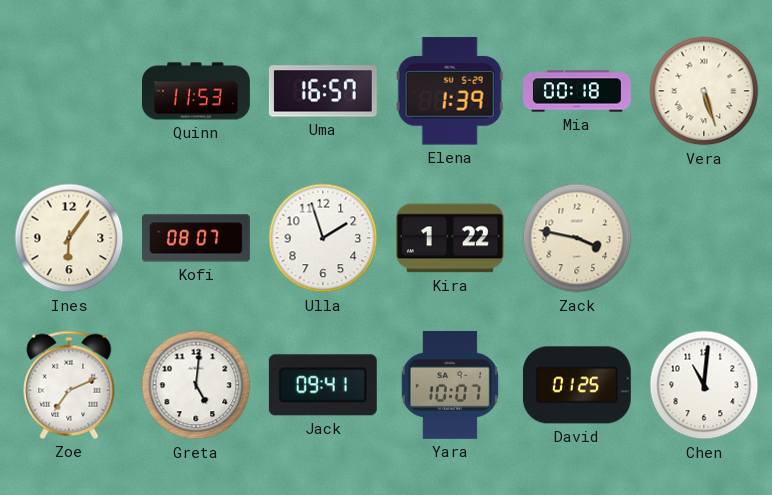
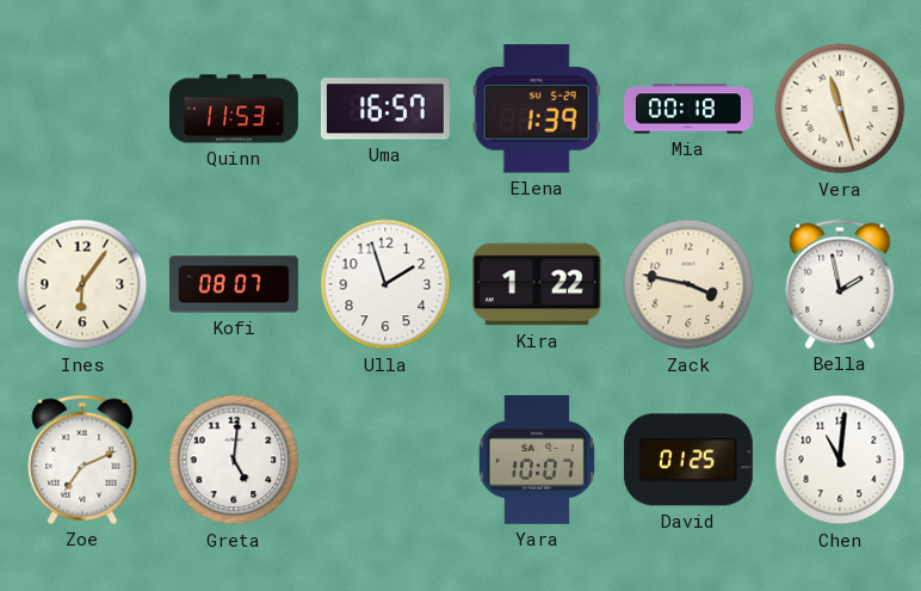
Vera: 5:27 -> 11:27 (840, 109)
Bella: none -> 1:58 (840, 284)
Jack: 09:41 -> none (323, 385)
